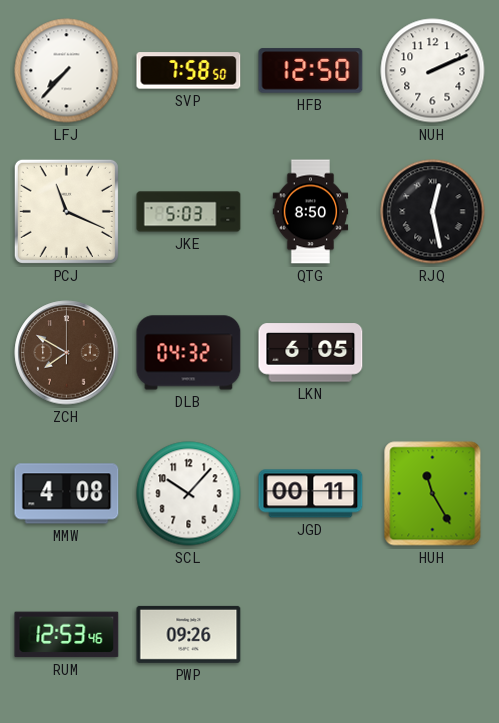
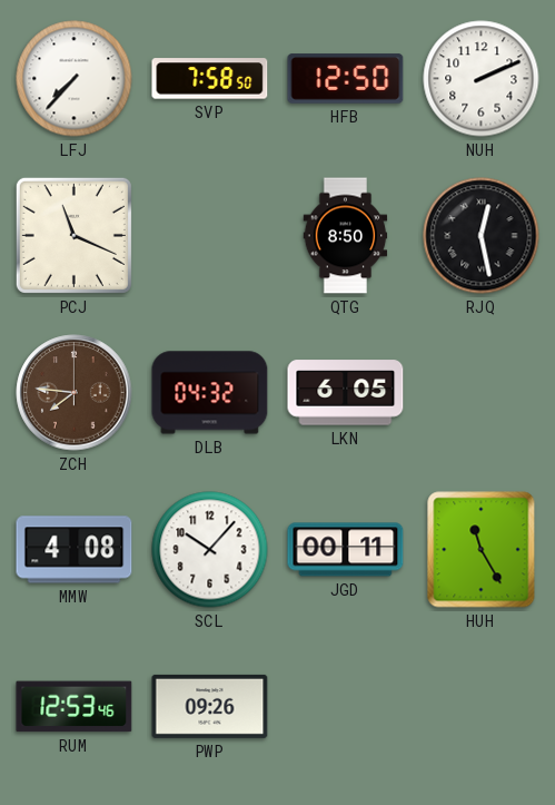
JKE: 5:03 -> none (189, 212)
ZCH: 7:50 -> 7:46 (75, 393)
